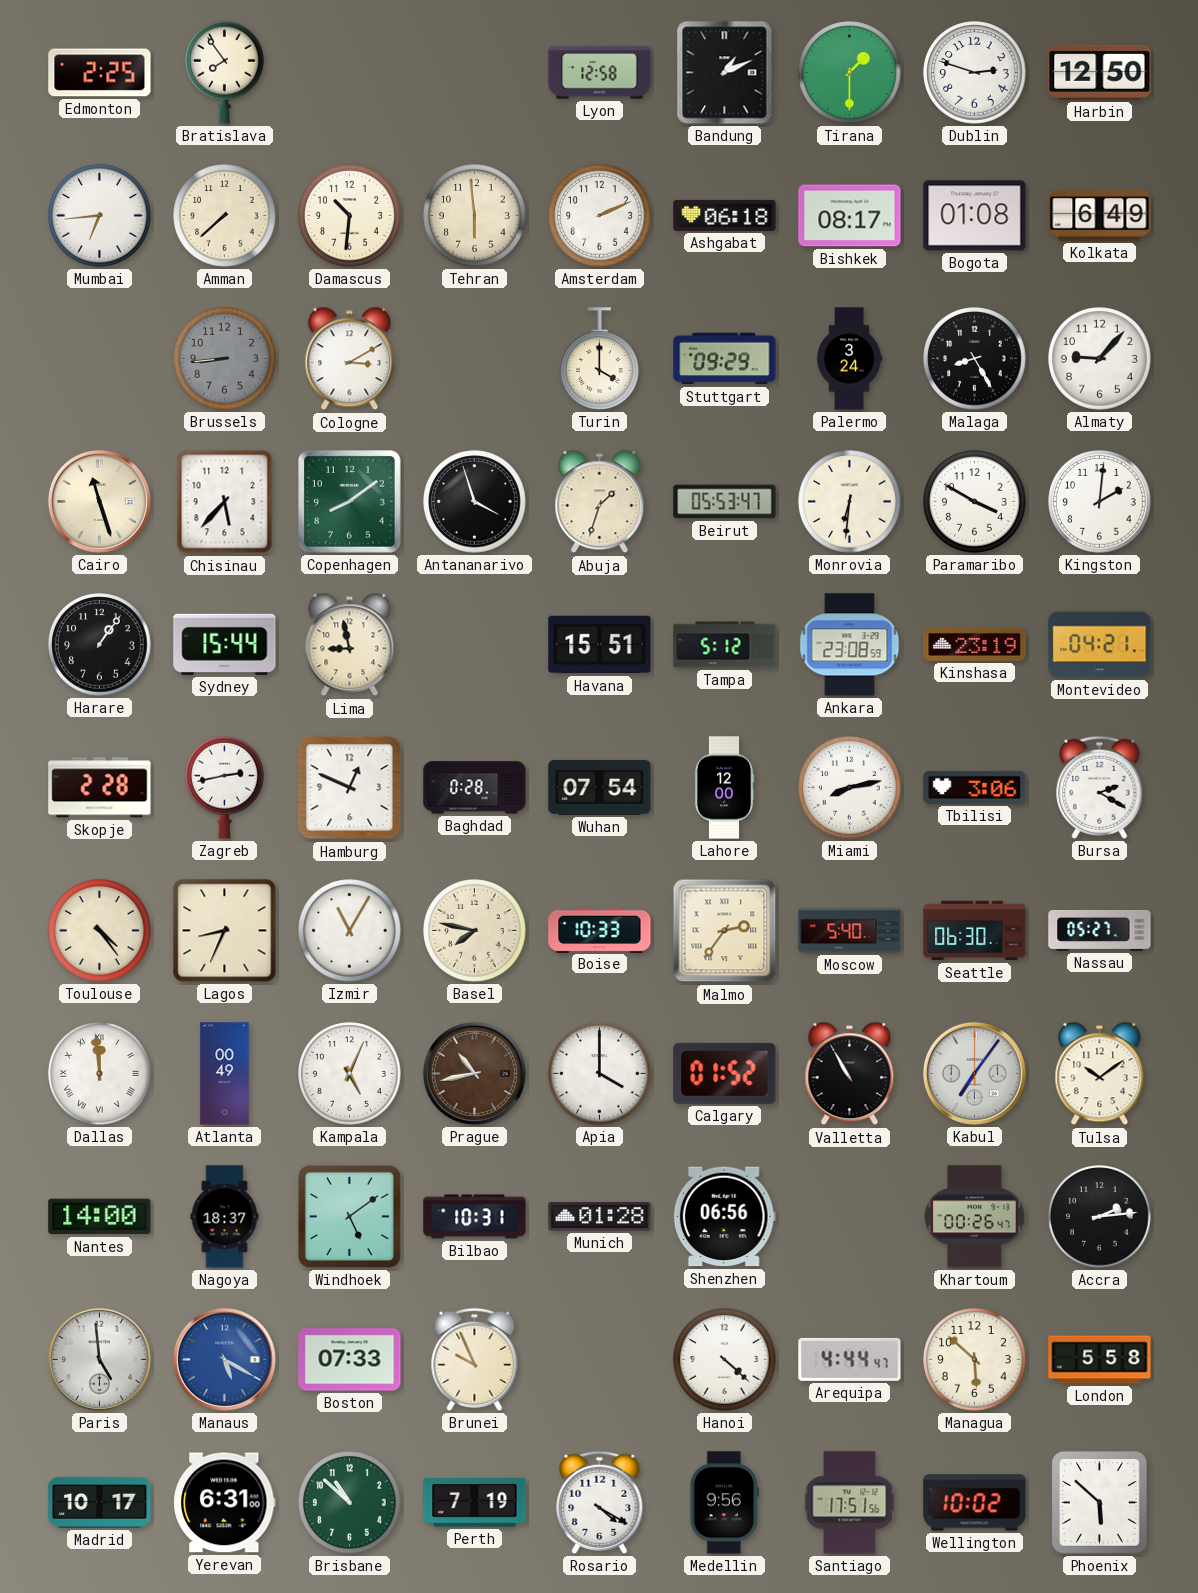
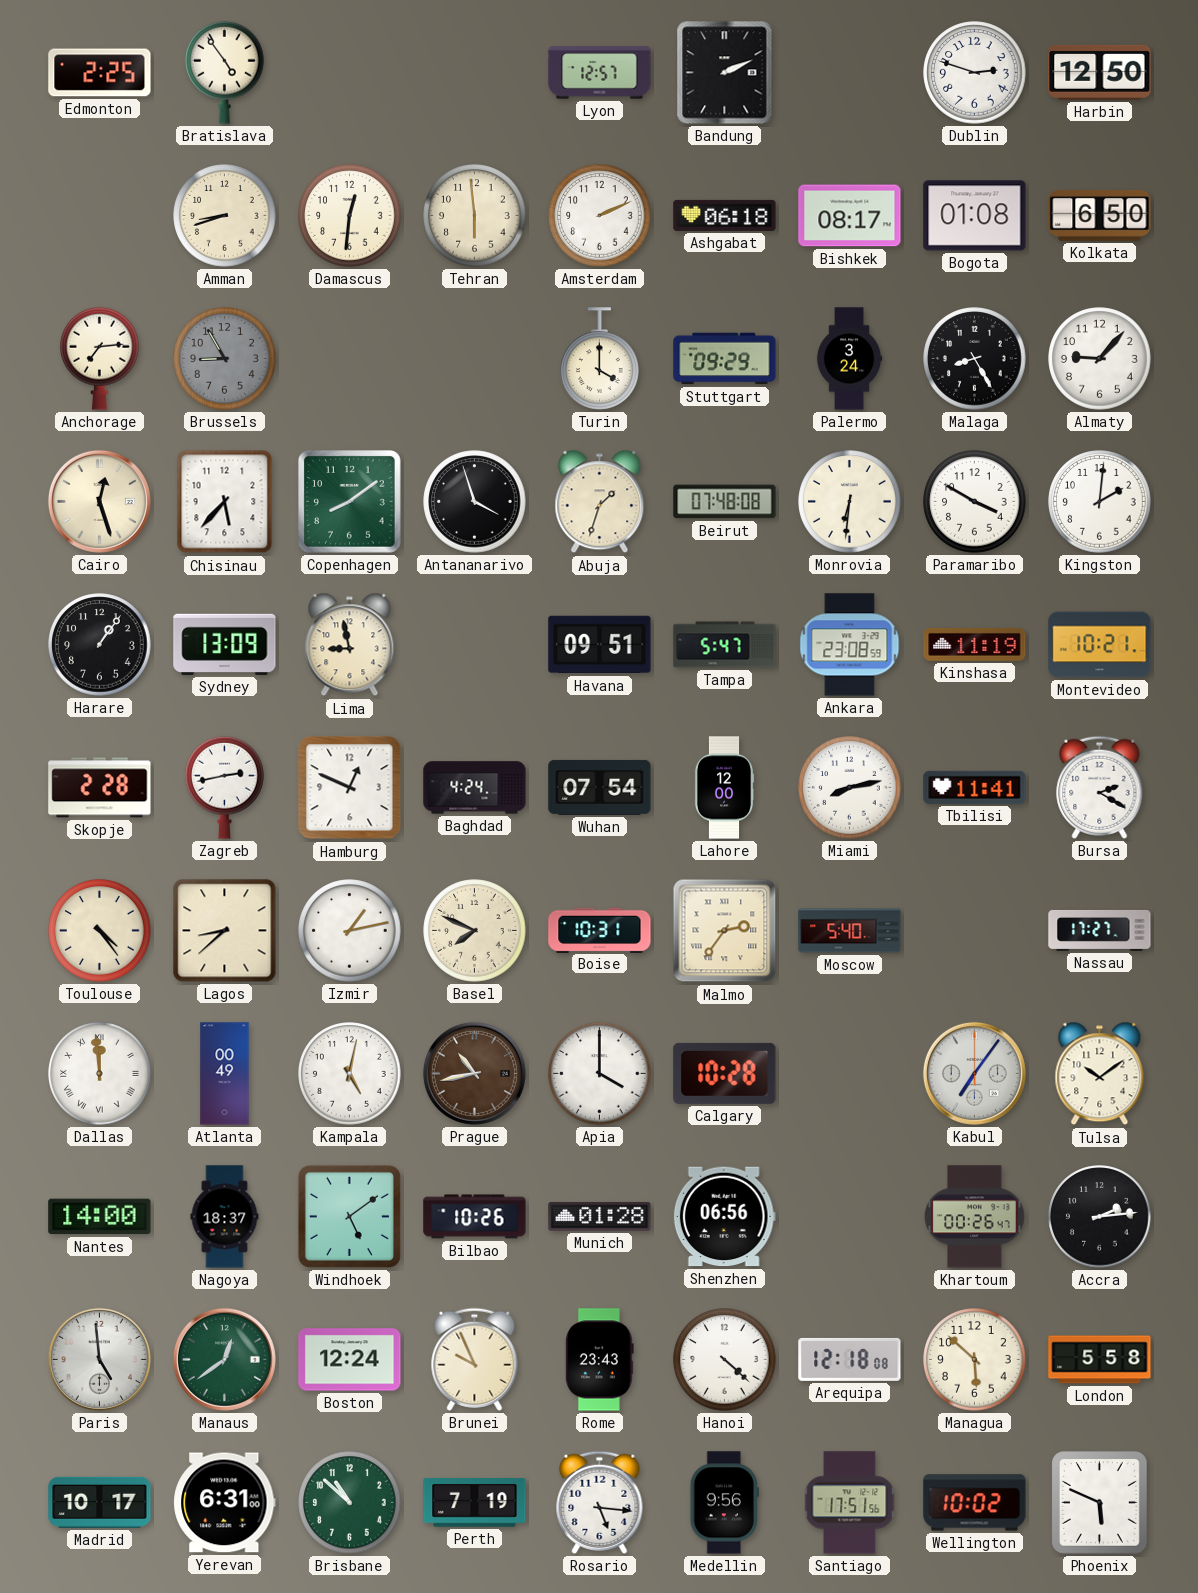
Bratislava: 7:54 -> 4:54 (225, 72)
Lyon: 12:58 -> 12:57 (600, 73)
Bandung: 1:11 -> 2:11 (725, 73)
Tirana: 1:30 -> none (850, 73)
Mumbai: 6:44 -> none (100, 216)
Amman: 7:38 -> 8:42 (225, 216)
Damascus: 10:31 -> 12:31 (350, 216)
Kolkata: 6:49 -> 6:50 (1100, 216)
Anchorage: none -> 7:14 (100, 358)
Brussels: 8:44 -> 8:55 (225, 359)
Cologne: 3:10 -> none (350, 359)
Cairo: 11:27 -> 12:27 (99, 501)
Beirut: 05:53 -> 07:48 (725, 502)
Sydney: 15:44 -> 13:09 (225, 644)
Havana: 15:51 -> 09:51 (600, 645)
Tampa: 5:12 -> 5:47 (725, 645)
Kinshasa: 23:19 -> 11:19 (975, 645)
Montevideo: 04:21 -> 10:21 (1100, 645)
Baghdad: 0:28 -> 4:24 (475, 788)
Tbilisi: 3:06 -> 11:41 (975, 787)
Lagos: 8:34 -> 8:38 (225, 931)
Izmir: 11:05 -> 1:13 (350, 931)
Basel: 7:47 -> 7:49 (475, 931)
Boise: 10:33 -> 10:31 (600, 930)
Seattle: 06:30 -> none (975, 931)
Nassau: 05:27 -> 17:27 (1100, 930)
Kampala: 5:04 -> 5:02 (350, 1074)
Calgary: 01:52 -> 10:28 (725, 1073)
Valletta: 10:55 -> none (850, 1074)
Bilbao: 10:31 -> 10:26 (475, 1217)
Manaus: 5:20 -> 12:39 (224, 1359)
Manaus dial: blue -> green (224, 1359)
Boston: 07:33 -> 12:24 (350, 1360)
Rome: none -> 23:43 (600, 1360)
Arequipa: 4:44 -> 12:18 (850, 1359)
Rosario: 4:20 -> 5:16 (600, 1502)
Phoenix: 5:52 -> 5:49 (1100, 1503)
